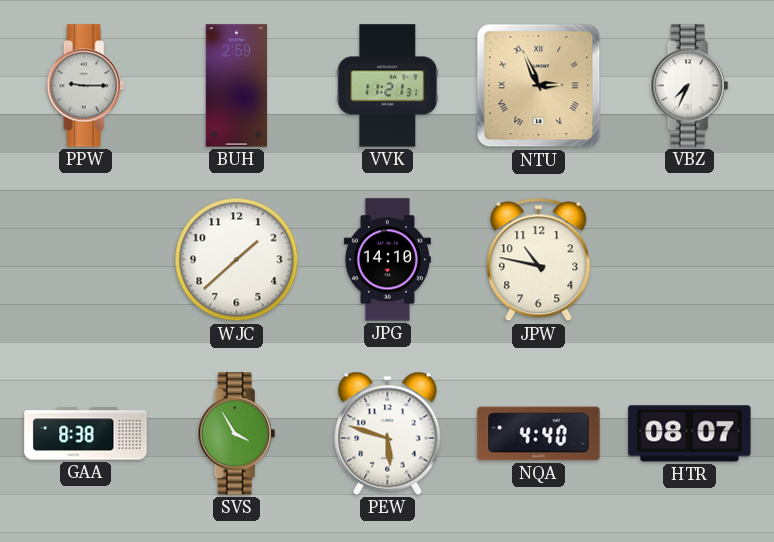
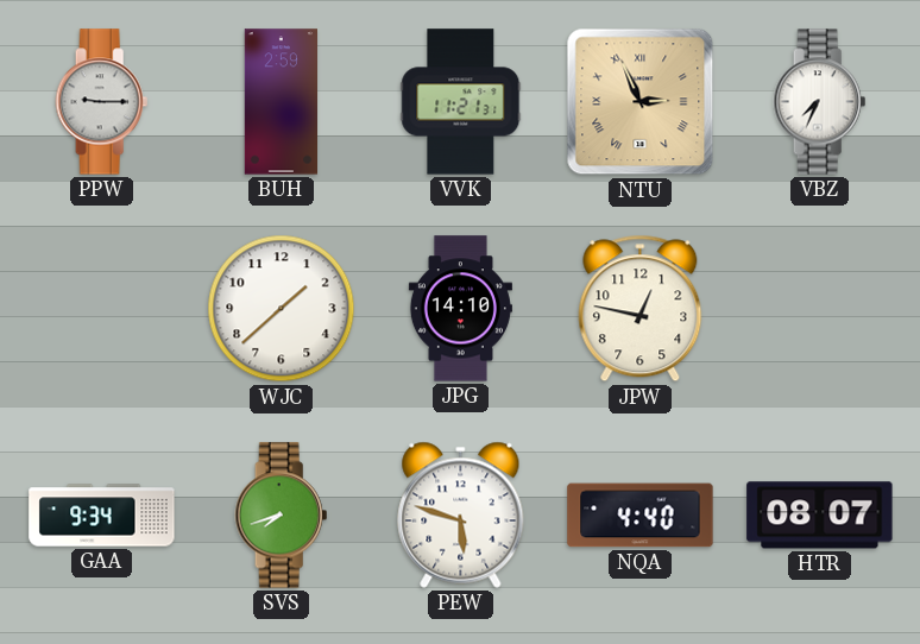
JPW: 10:47 -> 12:47 (641, 309)
GAA: 8:38 -> 9:34 (102, 516)
SVS: 3:55 -> 7:42 (282, 516)
